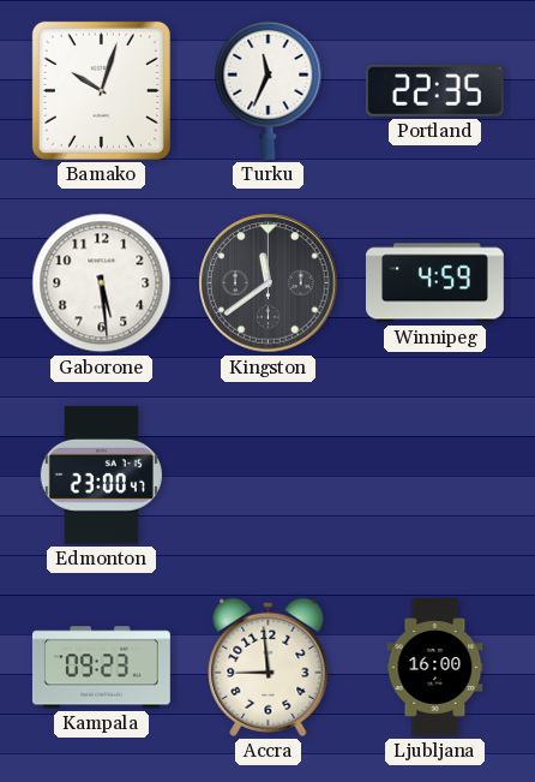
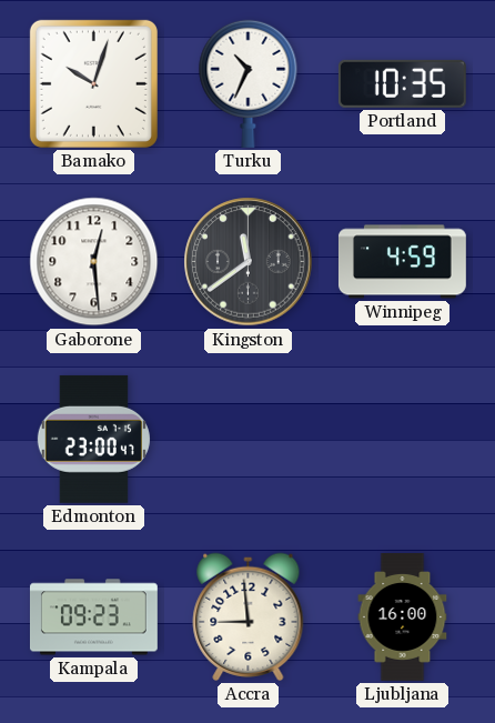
Turku: 11:34 -> 10:34 (249, 83)
Portland: 22:35 -> 10:35 (402, 83)
Gaborone: 5:29 -> 12:29 (94, 262)
